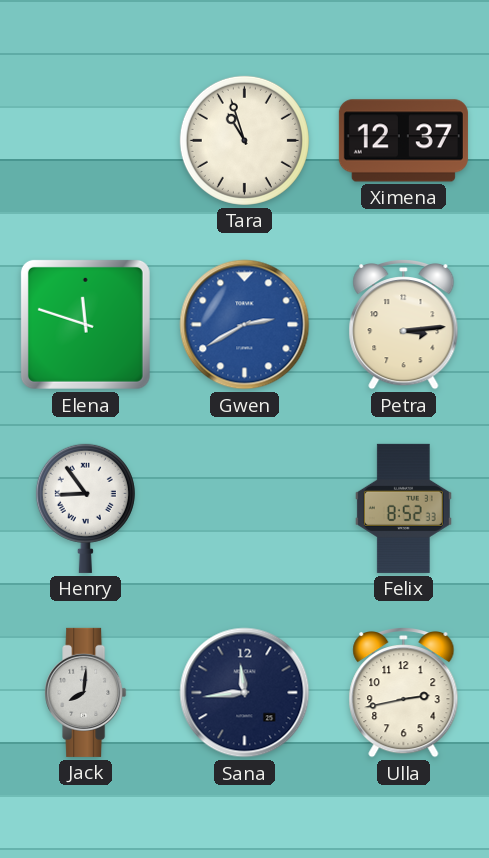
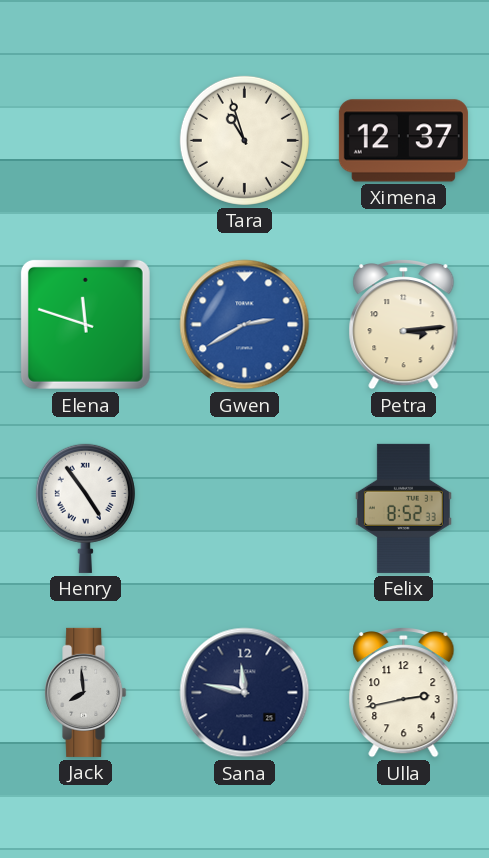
Henry: 8:54 -> 4:54 (85, 508)
Jack: 8:01 -> 7:59 (86, 692)
Sana: 11:44 -> 11:47 (245, 693)
